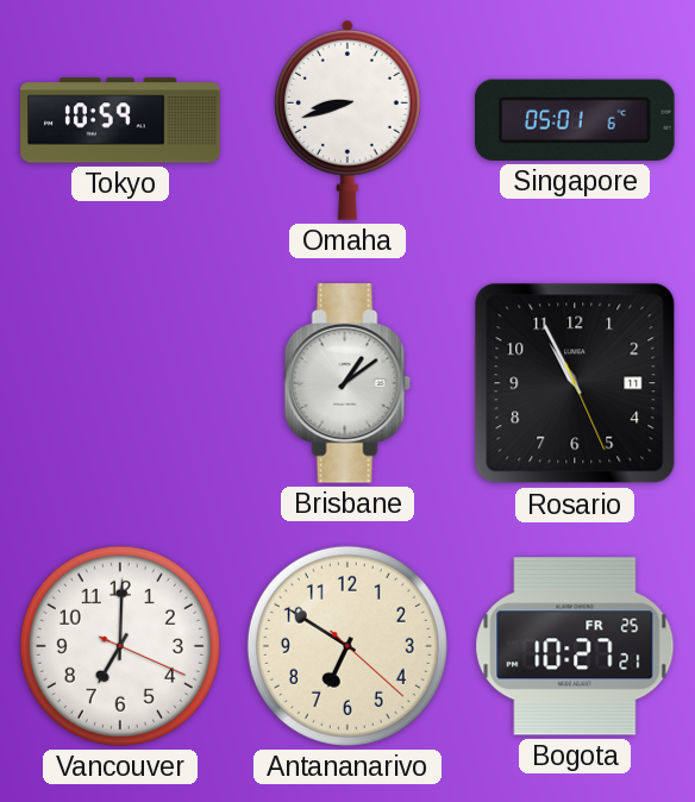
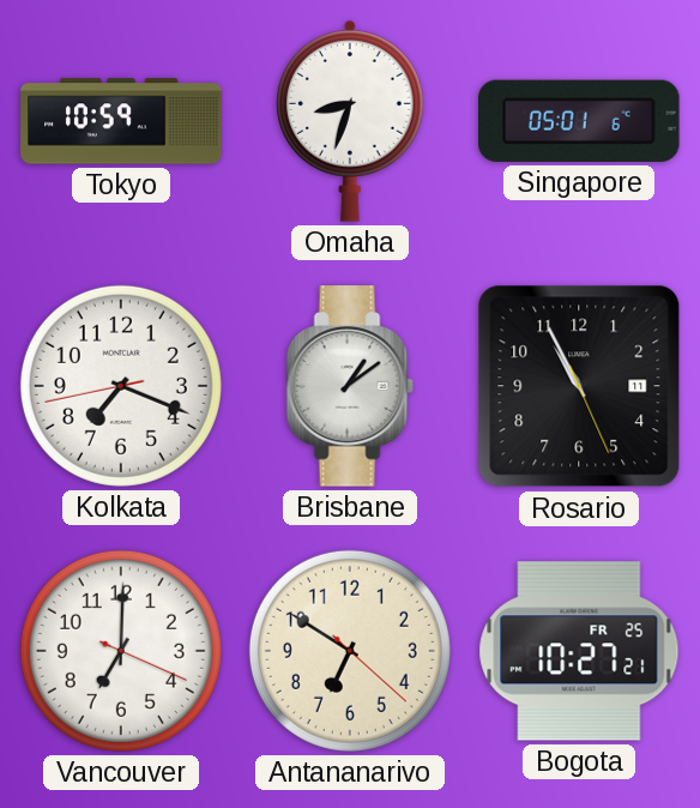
Omaha: 8:42 -> 8:33 (351, 121)
Kolkata: none -> 7:18 (121, 386)
